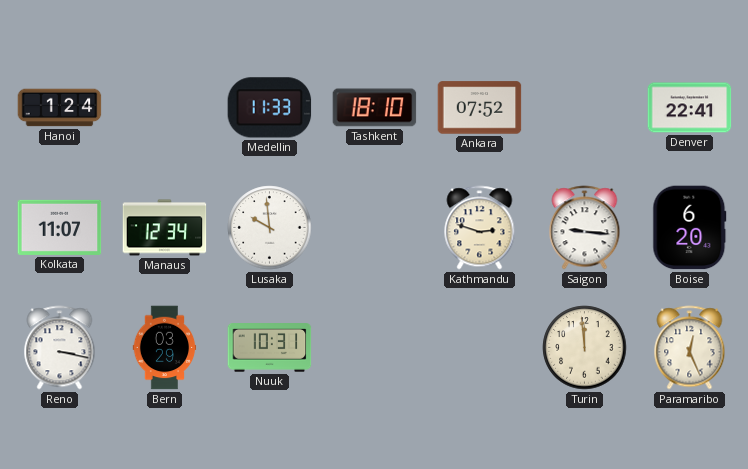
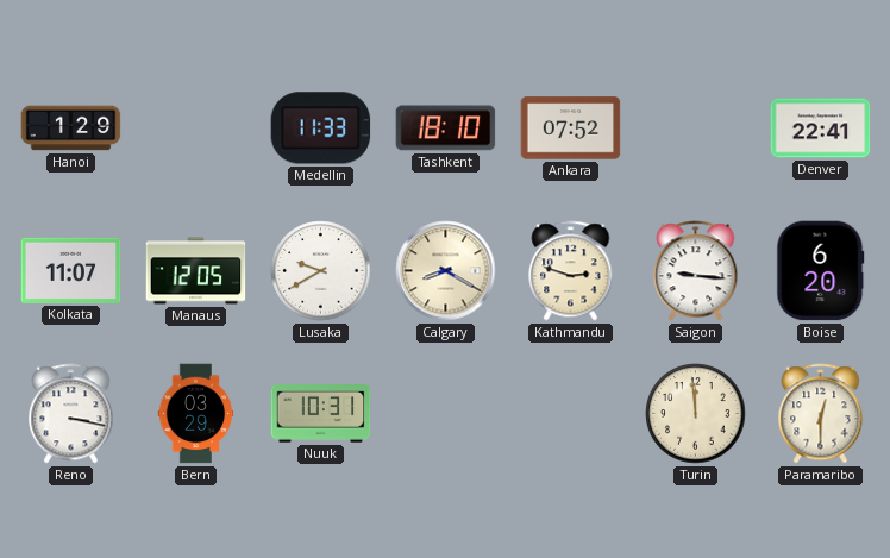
Hanoi: 1:24 -> 1:29 (71, 128)
Manaus: 12:34 -> 12:05 (196, 271)
Lusaka: 9:59 -> 9:40 (321, 271)
Calgary: none -> 8:20 (446, 271)
Paramaribo: 12:26 -> 12:30 (821, 414)
